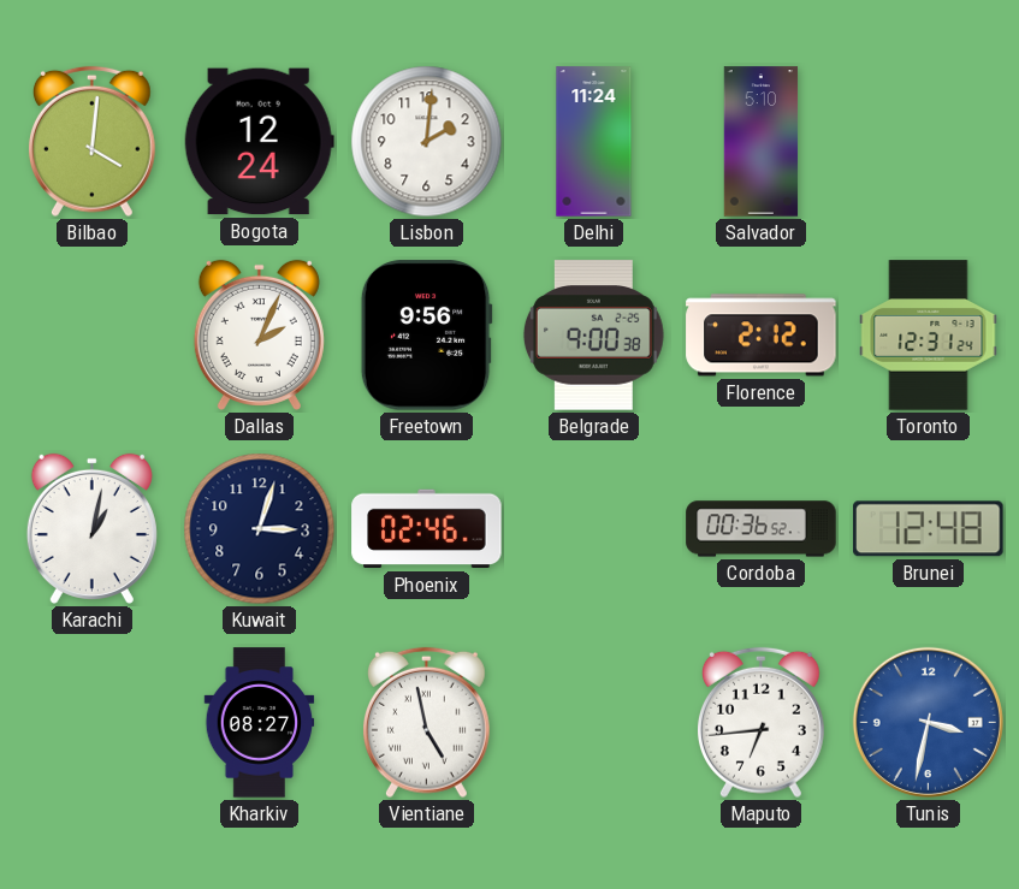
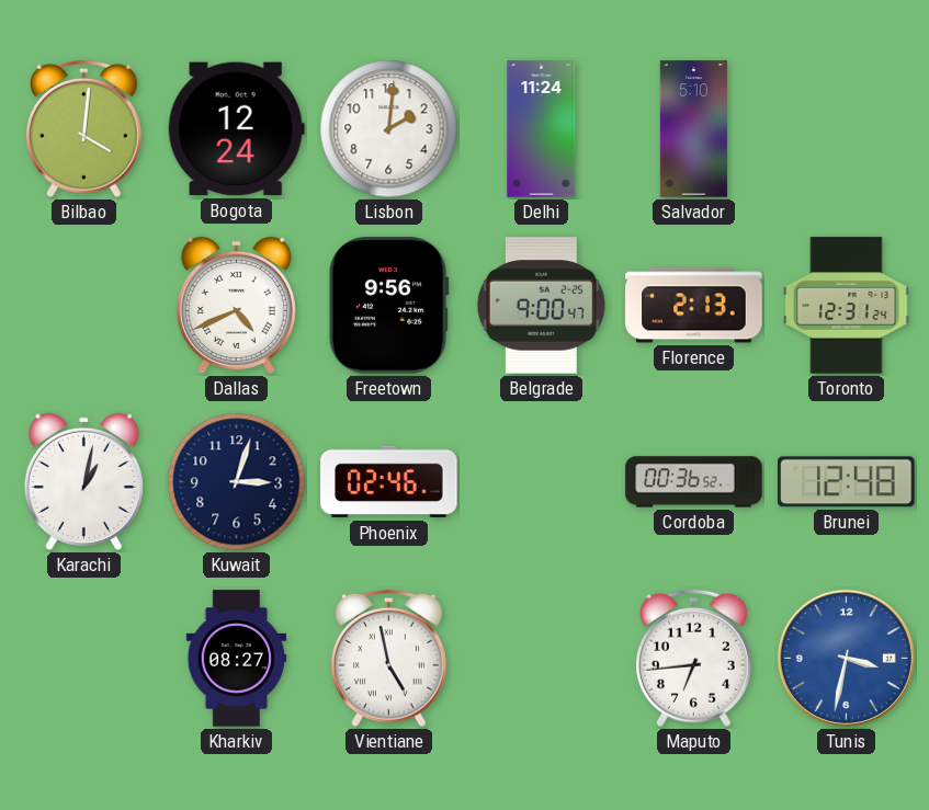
Dallas: 2:04 -> 4:41 (236, 305)
Belgrade: 9:00:38 -> 9:00:47 (541, 306)
Florence: 2:12 -> 2:13 (694, 306)
